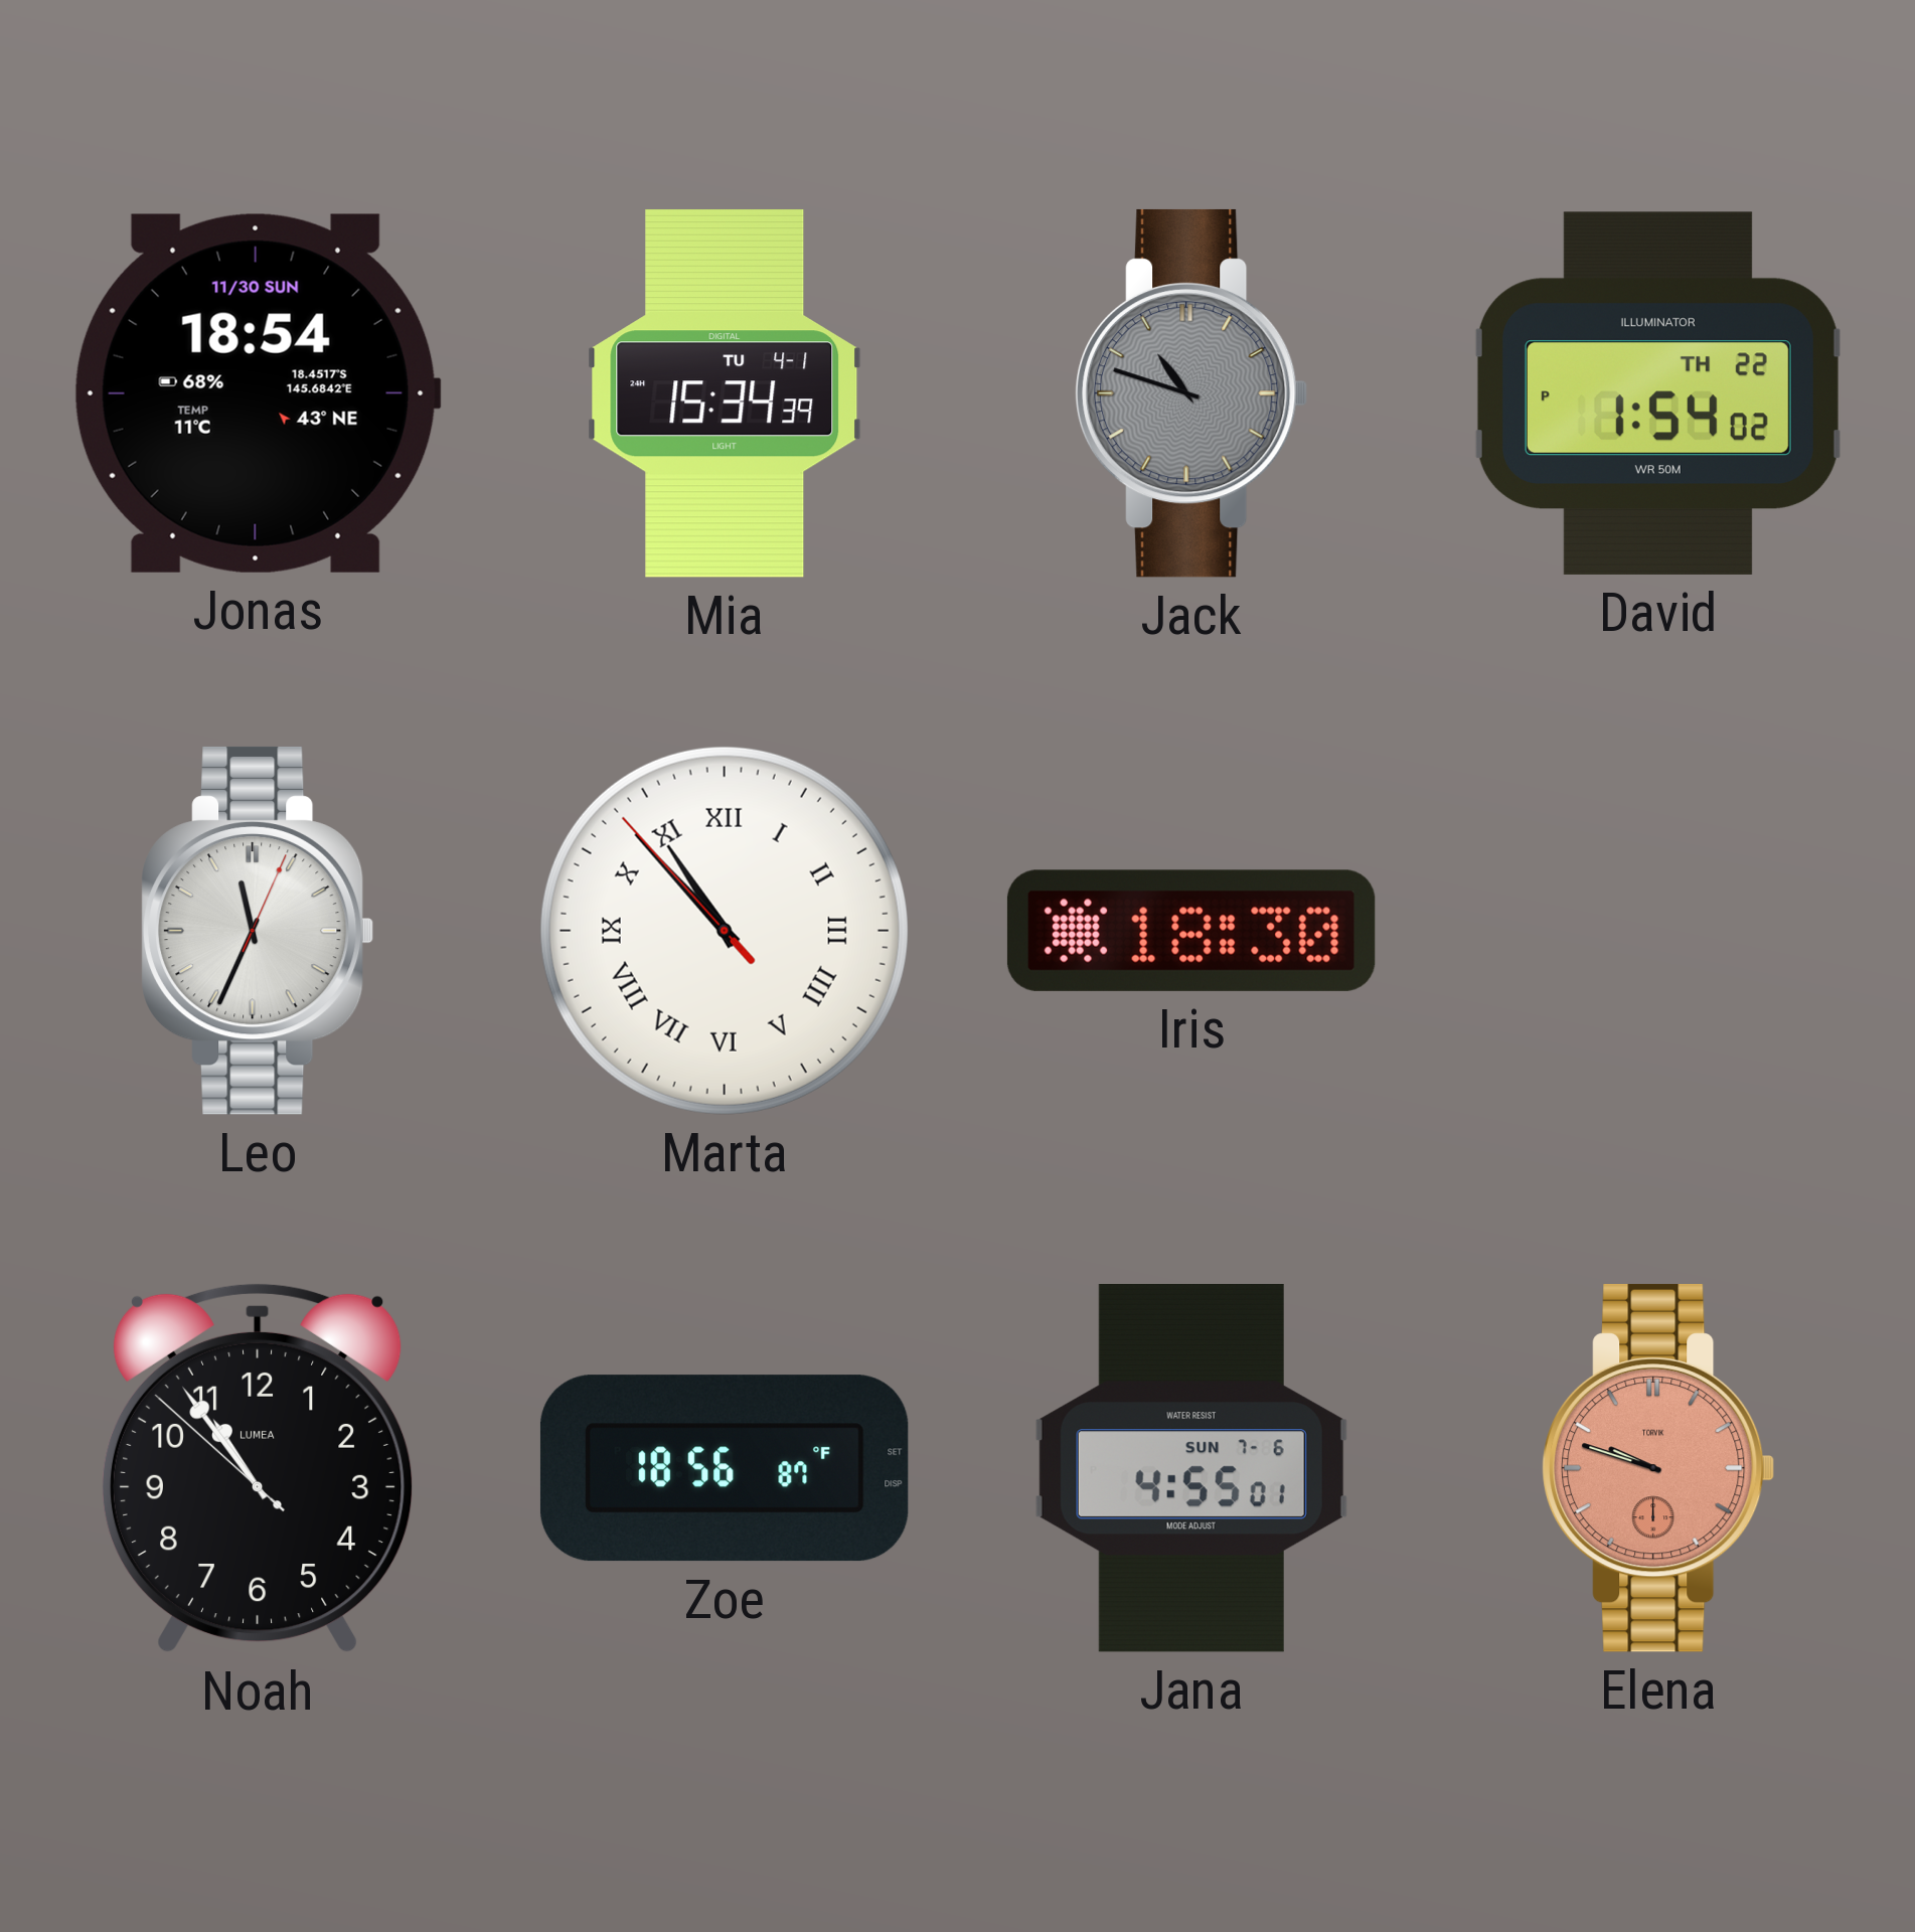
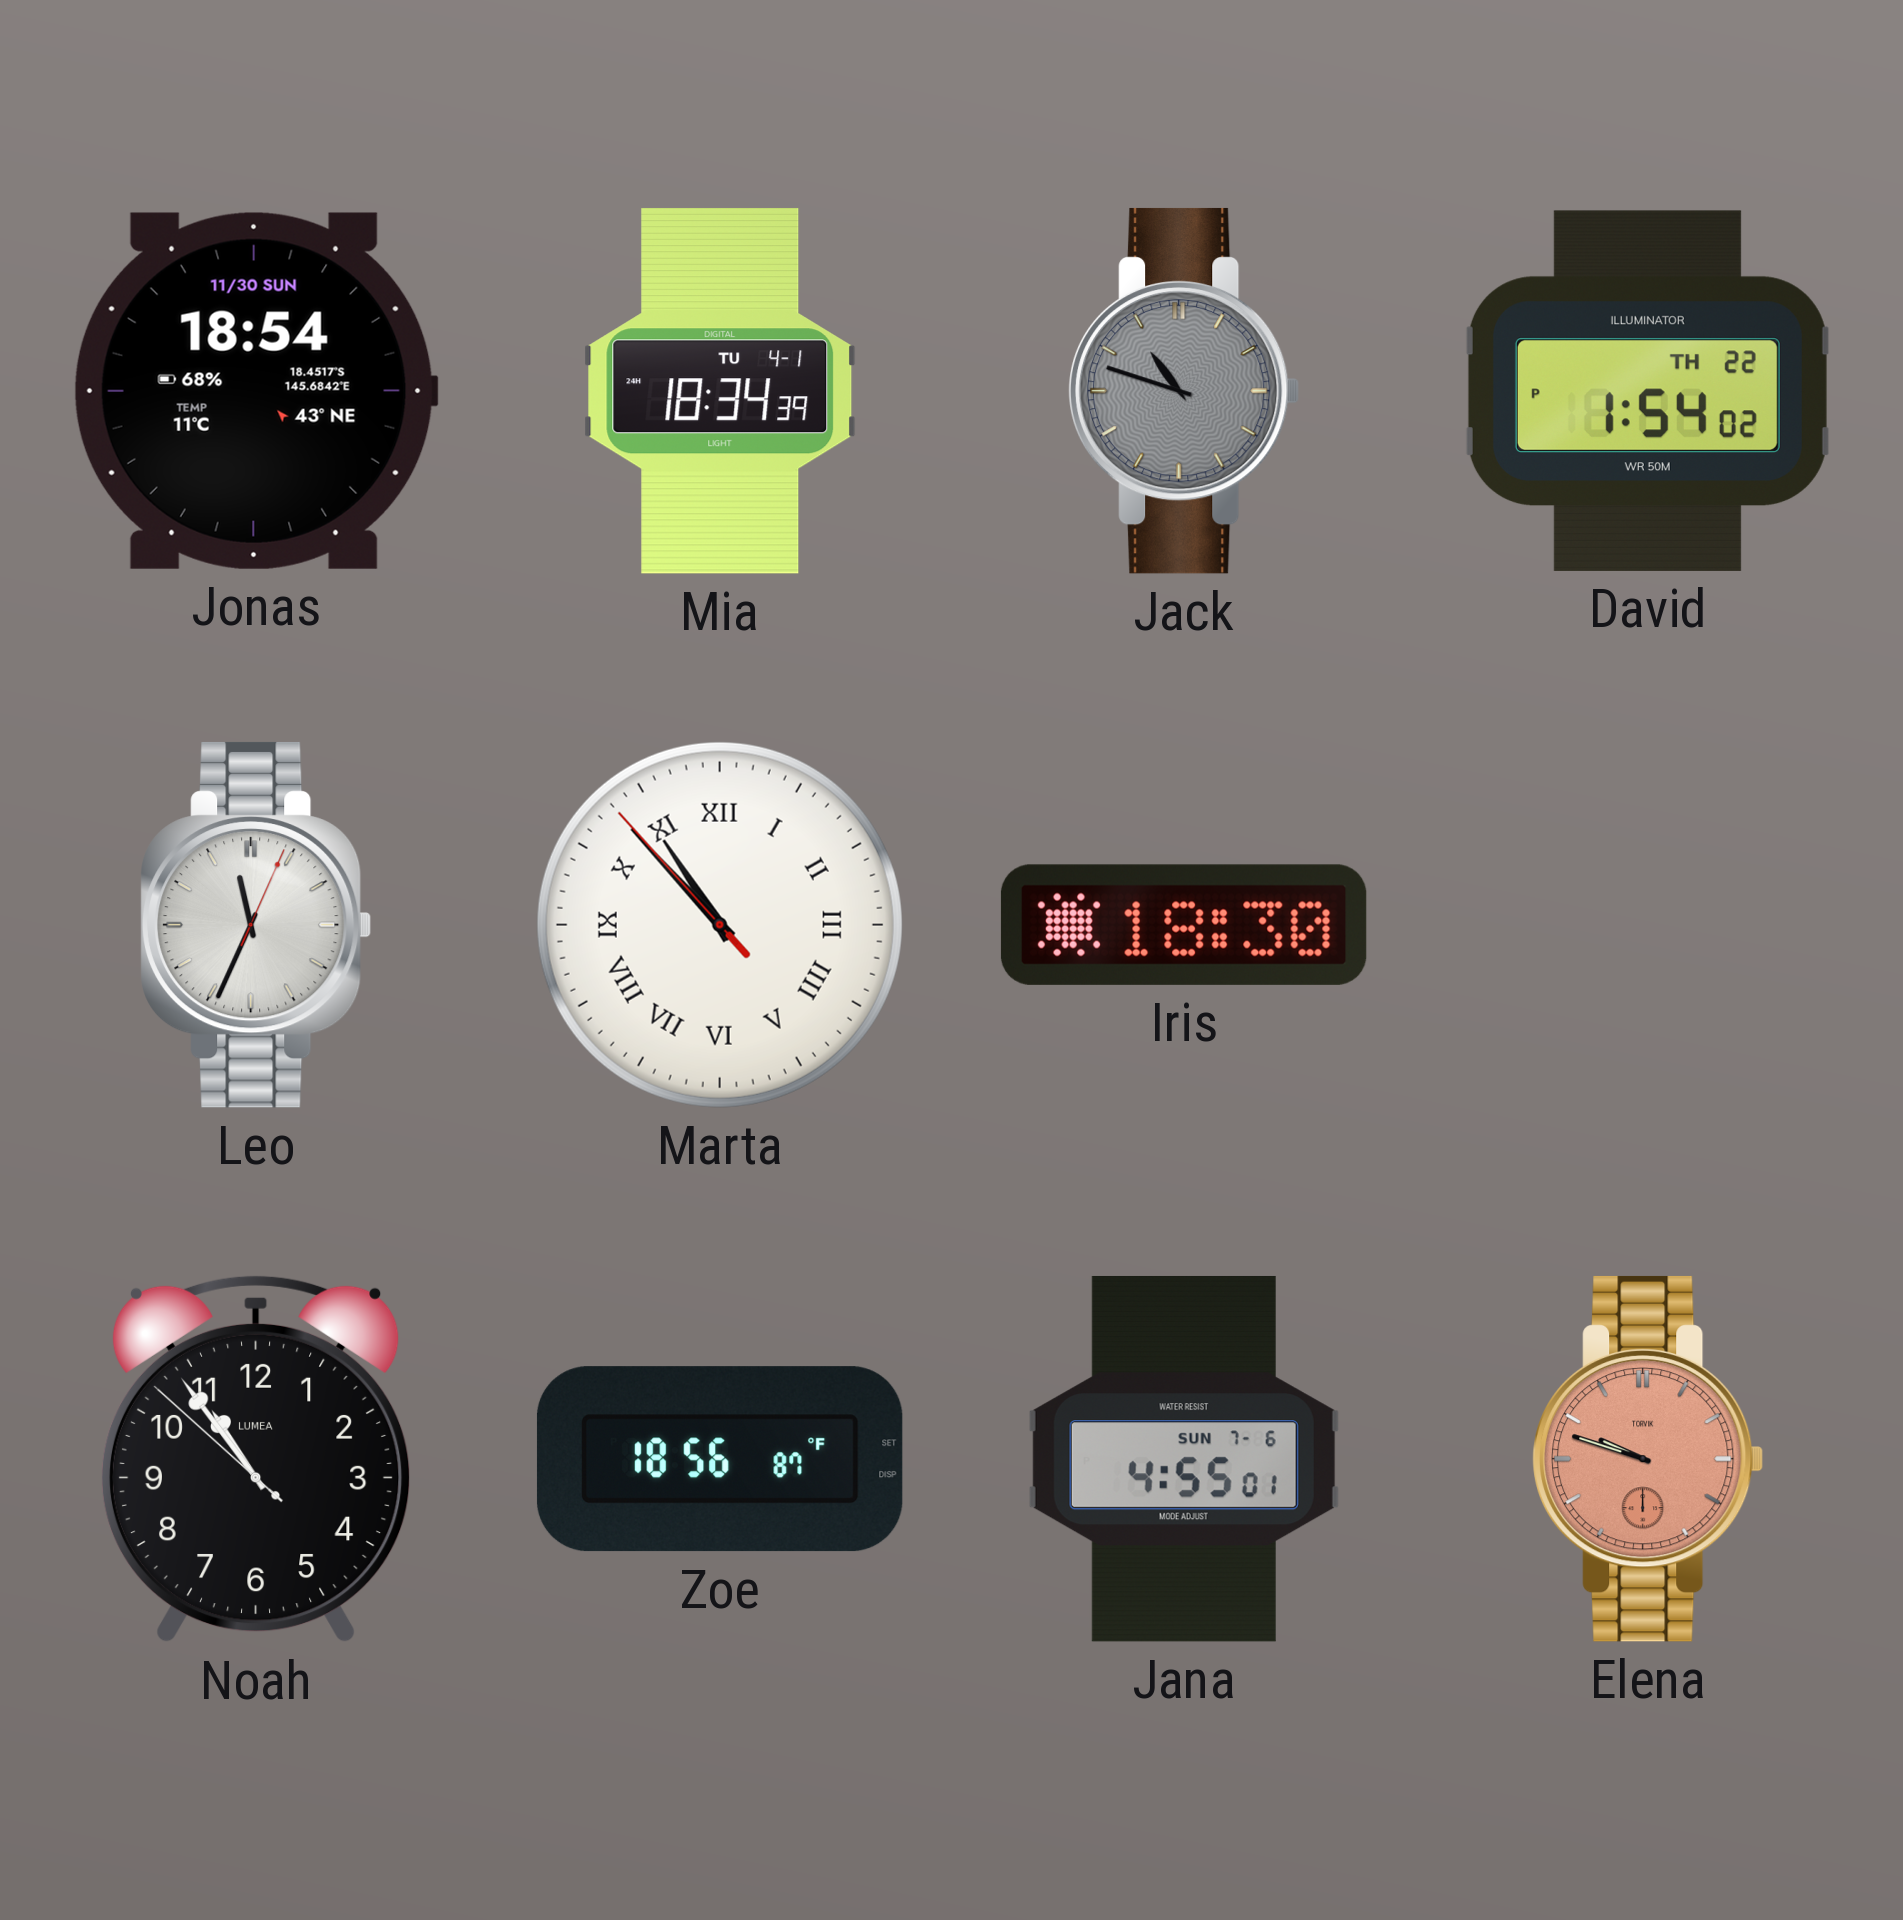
Mia: 15:34 -> 18:34 (720, 391)
